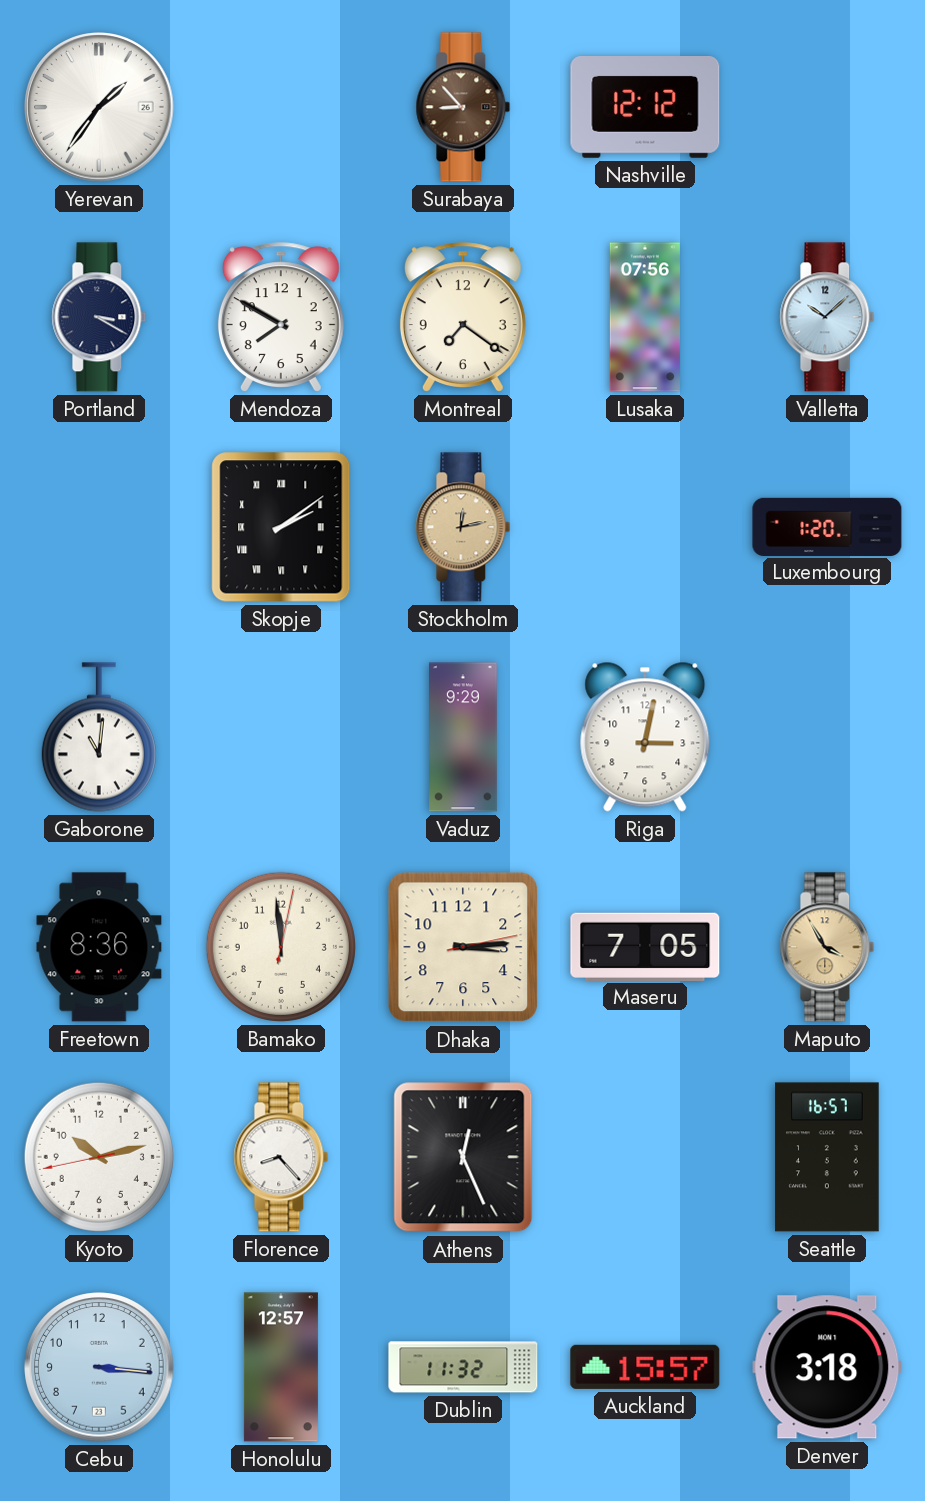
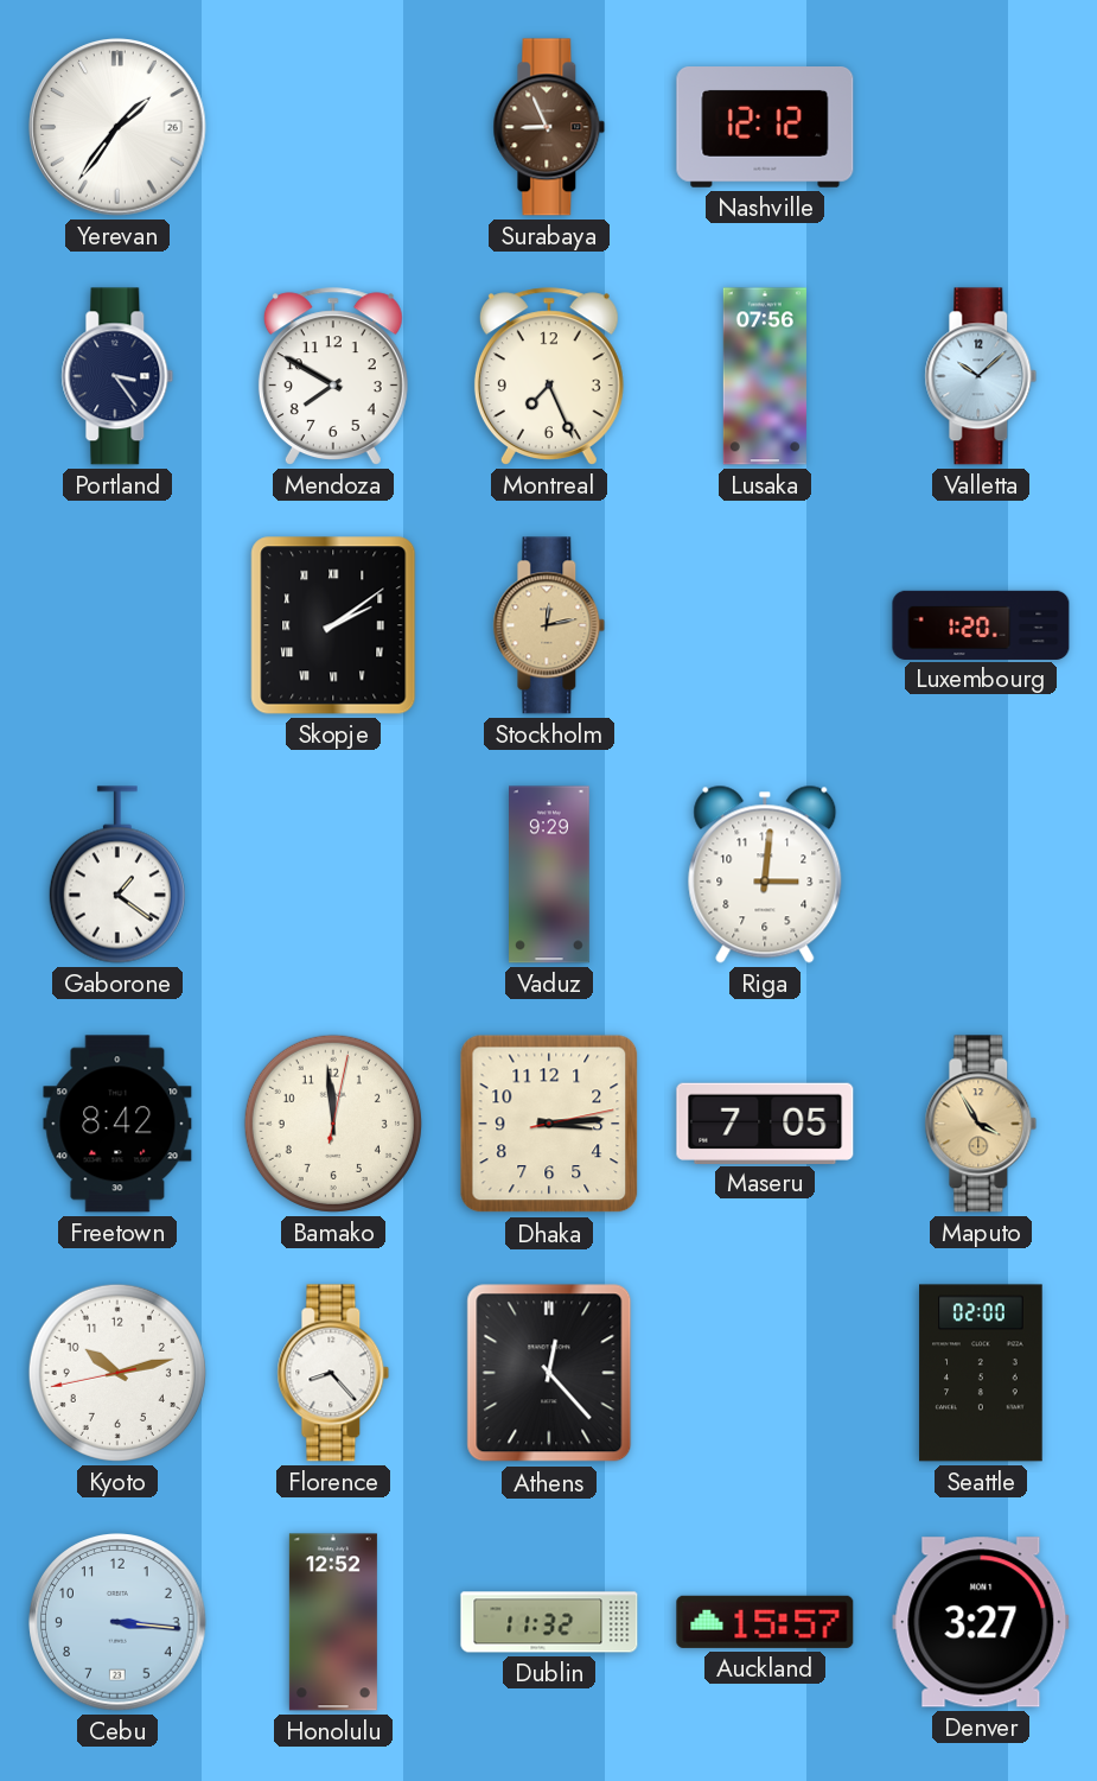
Surabaya: 8:53 -> 8:56 (549, 127)
Portland: 3:20 -> 3:24 (117, 376)
Montreal: 7:21 -> 7:26 (549, 376)
Gaborone: 11:01 -> 1:21 (117, 874)
Riga: 3:02 -> 3:01 (765, 874)
Freetown: 8:36 -> 8:42 (117, 1124)
Athens: 12:26 -> 12:23 (549, 1373)
Seattle: 16:57 -> 02:00 (981, 1373)
Honolulu: 12:57 -> 12:52 (333, 1622)
Denver: 3:18 -> 3:27 (981, 1622)
